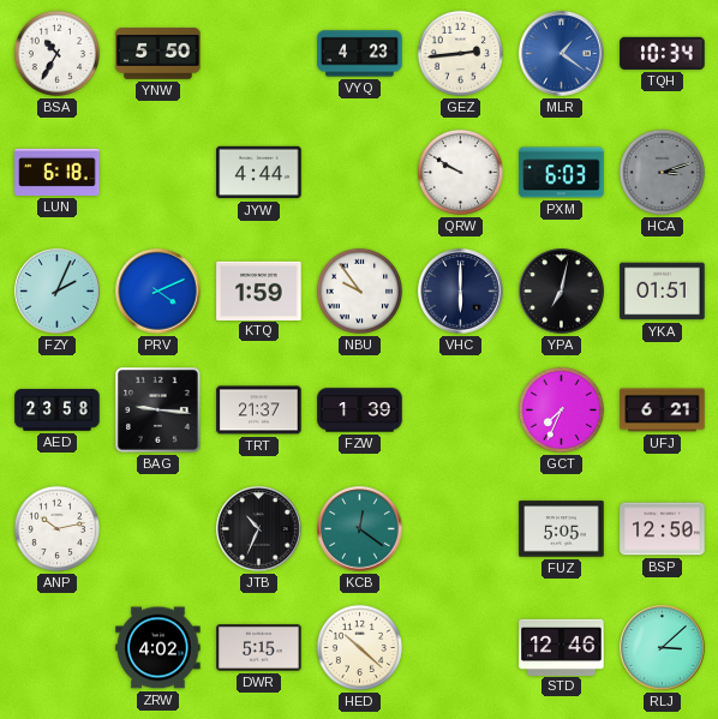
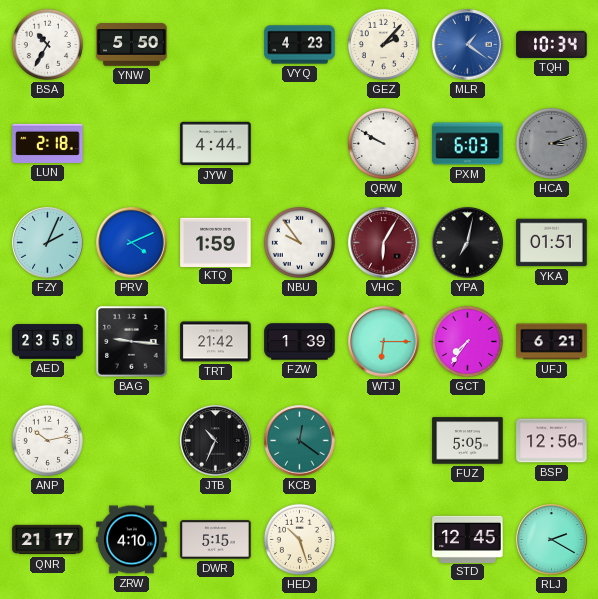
GEZ: 2:44 -> 2:07 (383, 44)
LUN: 6:18 -> 2:18 (48, 143)
VHC: 6:00 -> 6:05 (384, 243)
VHC dial: navy -> burgundy (384, 243)
TRT: 21:37 -> 21:42 (216, 342)
WTJ: none -> 6:15 (384, 342)
GCT: 7:34 -> 7:36 (467, 341)
QNR: none -> 21:17 (48, 540)
ZRW: 4:02 -> 4:10 (132, 540)
HED: 10:22 -> 10:27 (299, 539)
STD: 12:46 -> 12:45 (468, 539)
RLJ: 3:08 -> 2:20 (552, 540)
